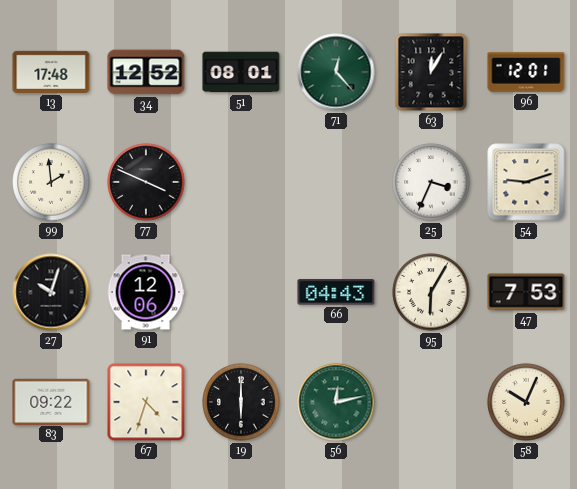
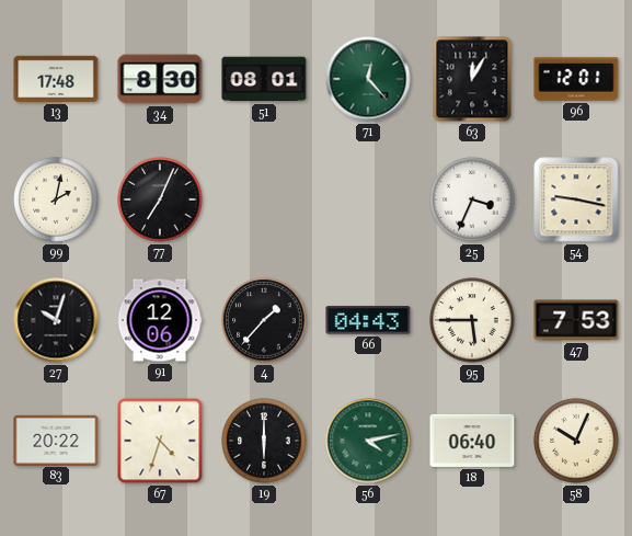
34: 12:52 -> 8:30 (160, 79)
99: 1:59 -> 2:02 (56, 199)
77: 3:49 -> 7:04 (160, 199)
54: 9:12 -> 9:17 (576, 199)
4: none -> 1:37 (264, 320)
95: 6:05 -> 5:45 (472, 320)
83: 09:22 -> 20:22 (56, 440)
56: 12:13 -> 4:13 (368, 441)
18: none -> 06:40 (472, 441)
